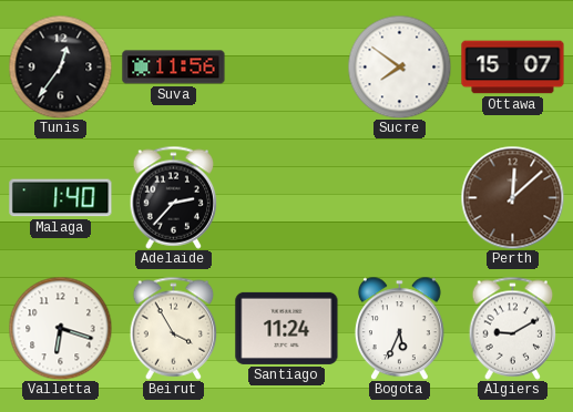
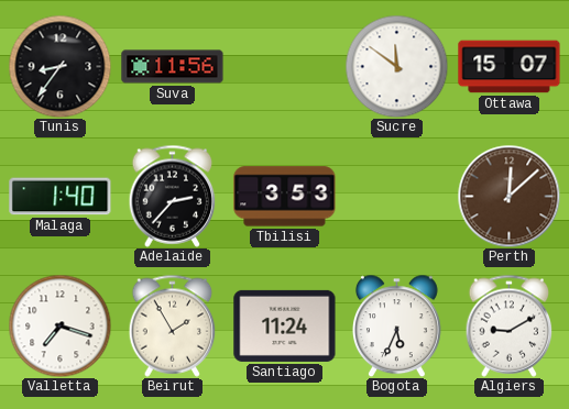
Tunis: 12:36 -> 8:36 (59, 66)
Sucre: 7:51 -> 11:51 (396, 66)
Tbilisi: none -> 3:53 (285, 197)
Valletta: 6:18 -> 7:18 (59, 325)
Beirut: 3:55 -> 1:55 (173, 325)
